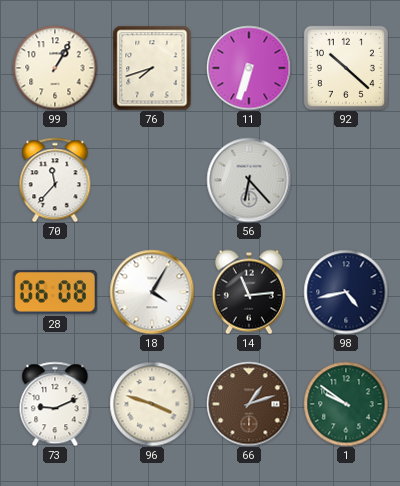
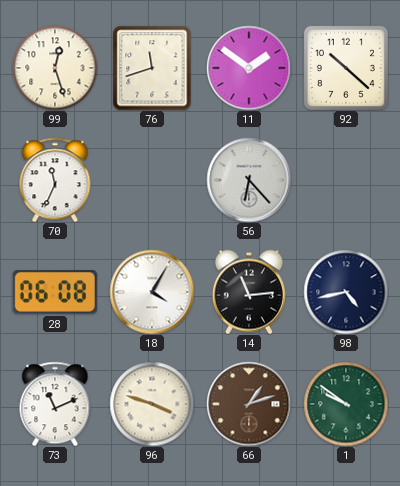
99: 1:05 -> 12:27 (55, 68)
76: 7:42 -> 11:42 (152, 68)
11: 6:33 -> 1:51 (249, 68)
70: 11:37 -> 11:34 (55, 180)
73: 9:11 -> 11:11 (55, 404)
